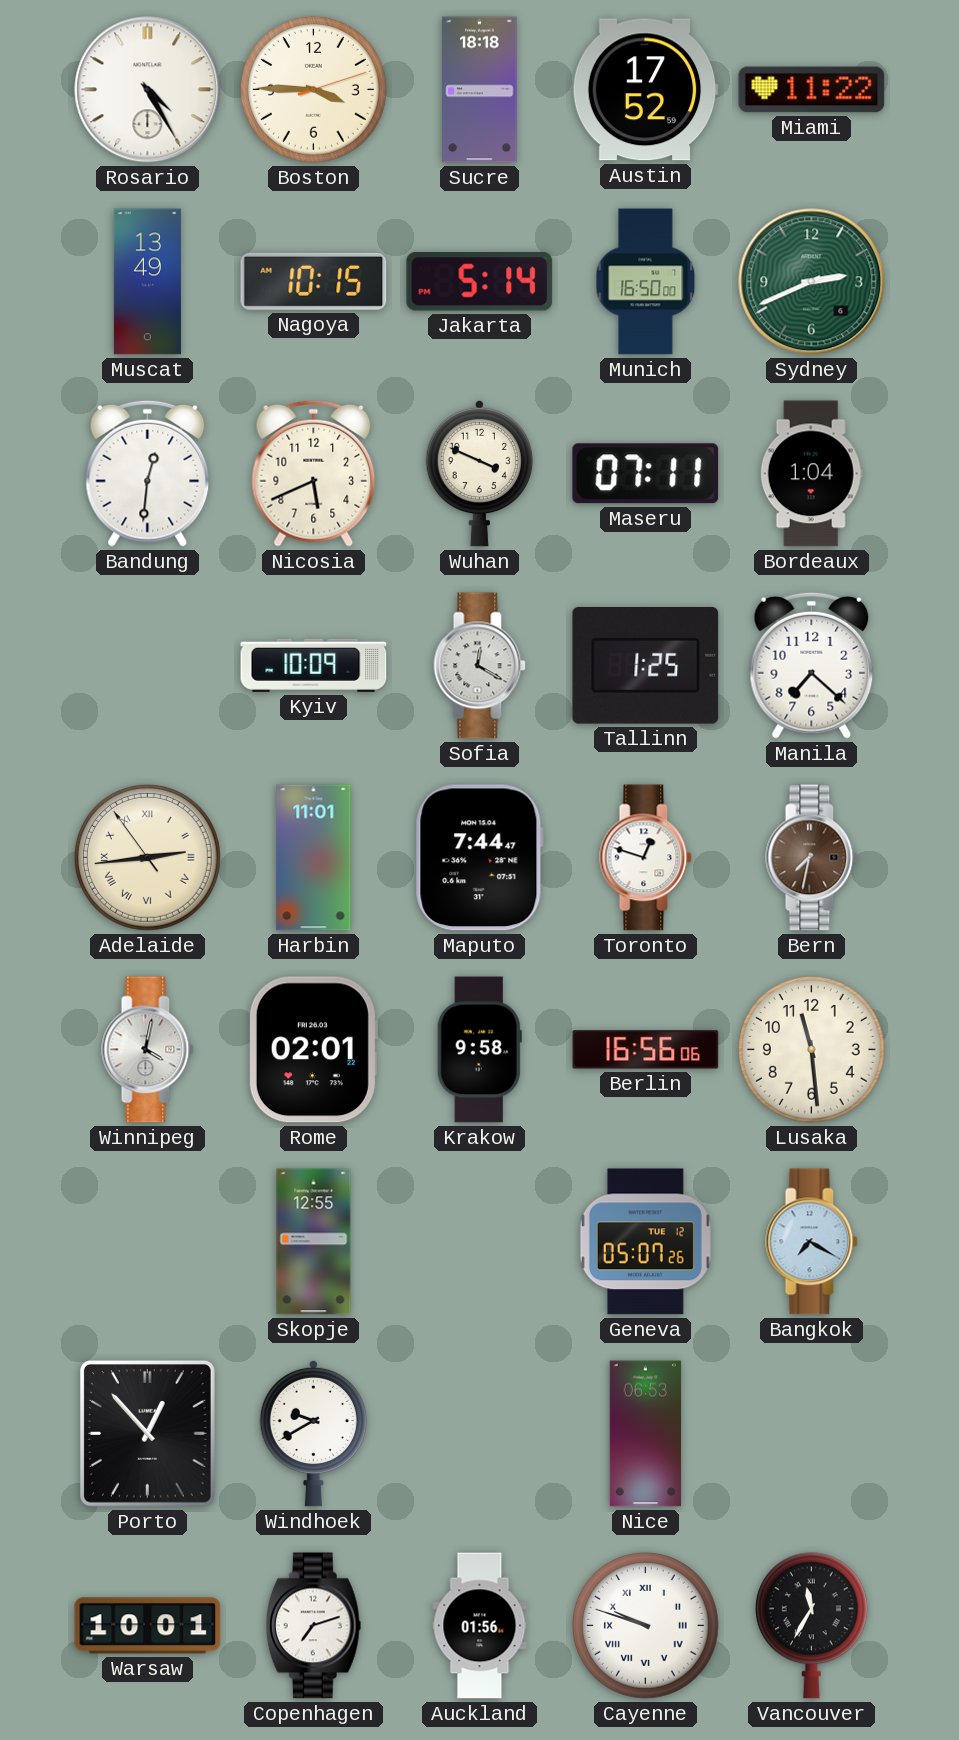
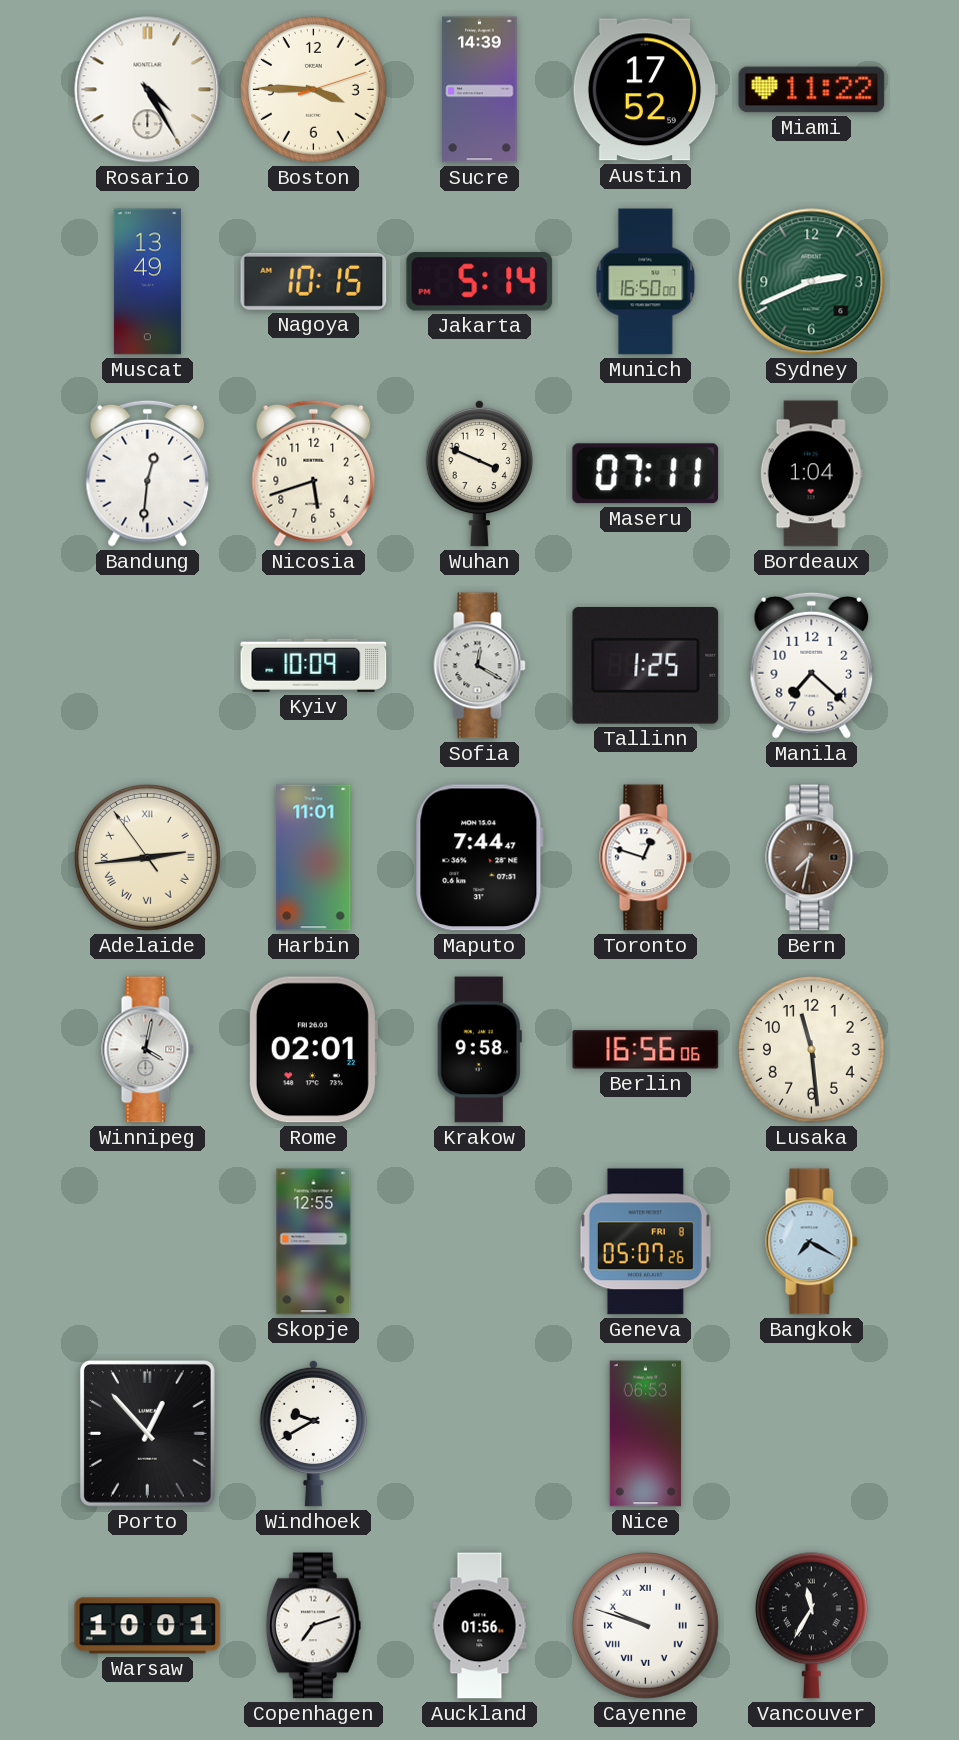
Sucre: 18:18 -> 14:39 (480, 90)
Nicosia: 5:41 -> 5:42 (314, 473)
Geneva date: TUE 12 -> FRI 8 (645, 1242)
